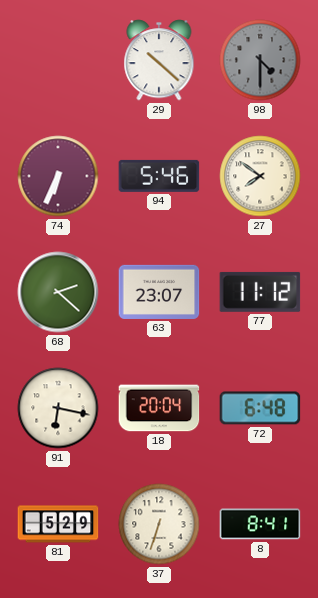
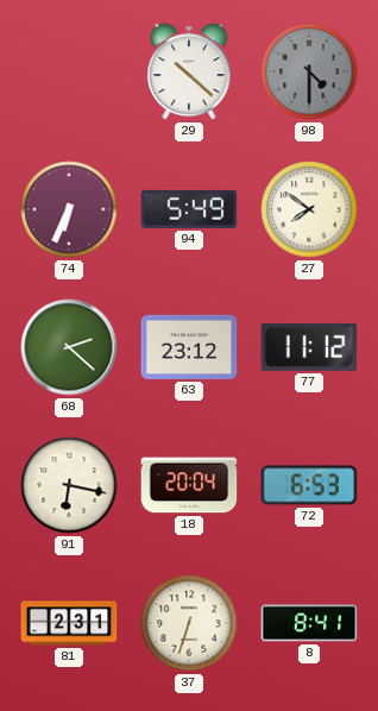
94: 5:46 -> 5:49 (189, 209)
63: 23:07 -> 23:12 (189, 347)
72: 6:48 -> 6:53 (309, 485)
81: 5:29 -> 2:31 (69, 623)
